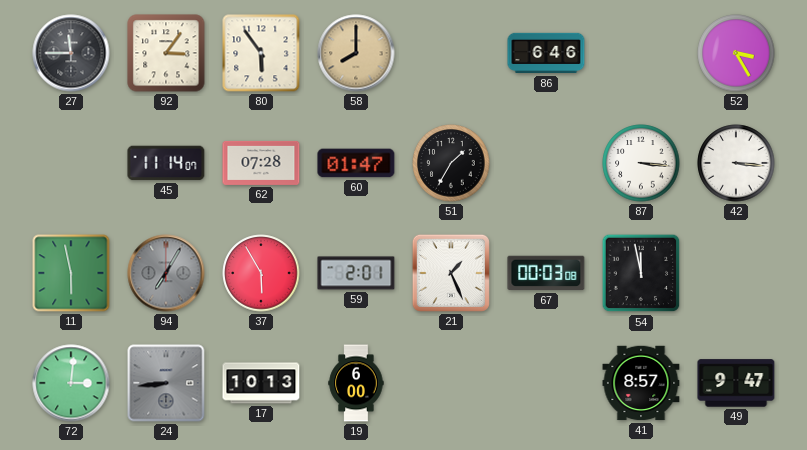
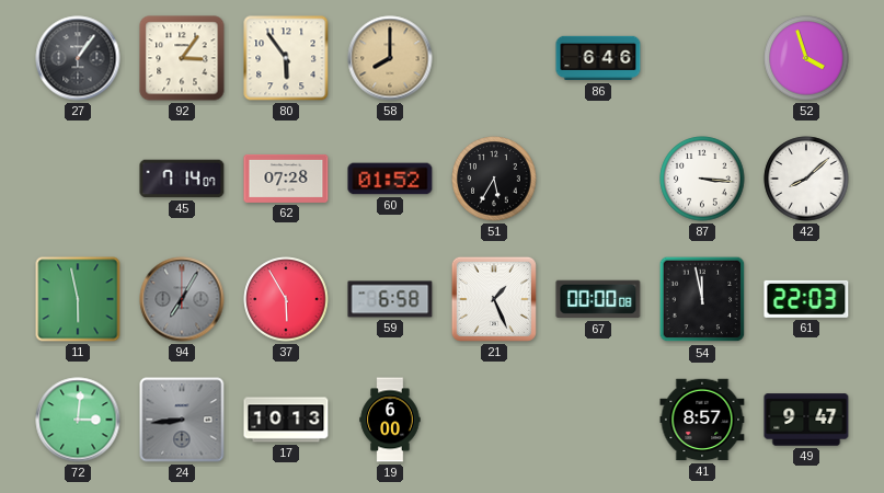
27: 11:45 -> 1:06 (78, 58)
52: 3:25 -> 3:57 (806, 58)
45: 11:14 -> 7:14 (182, 179)
60: 01:47 -> 01:52 (390, 179)
51: 1:35 -> 5:35 (494, 179)
42: 3:16 -> 8:08 (806, 179)
59: 2:01 -> 6:58 (390, 299)
67: 00:03 -> 00:00 (598, 299)
61: none -> 22:03 (806, 299)
